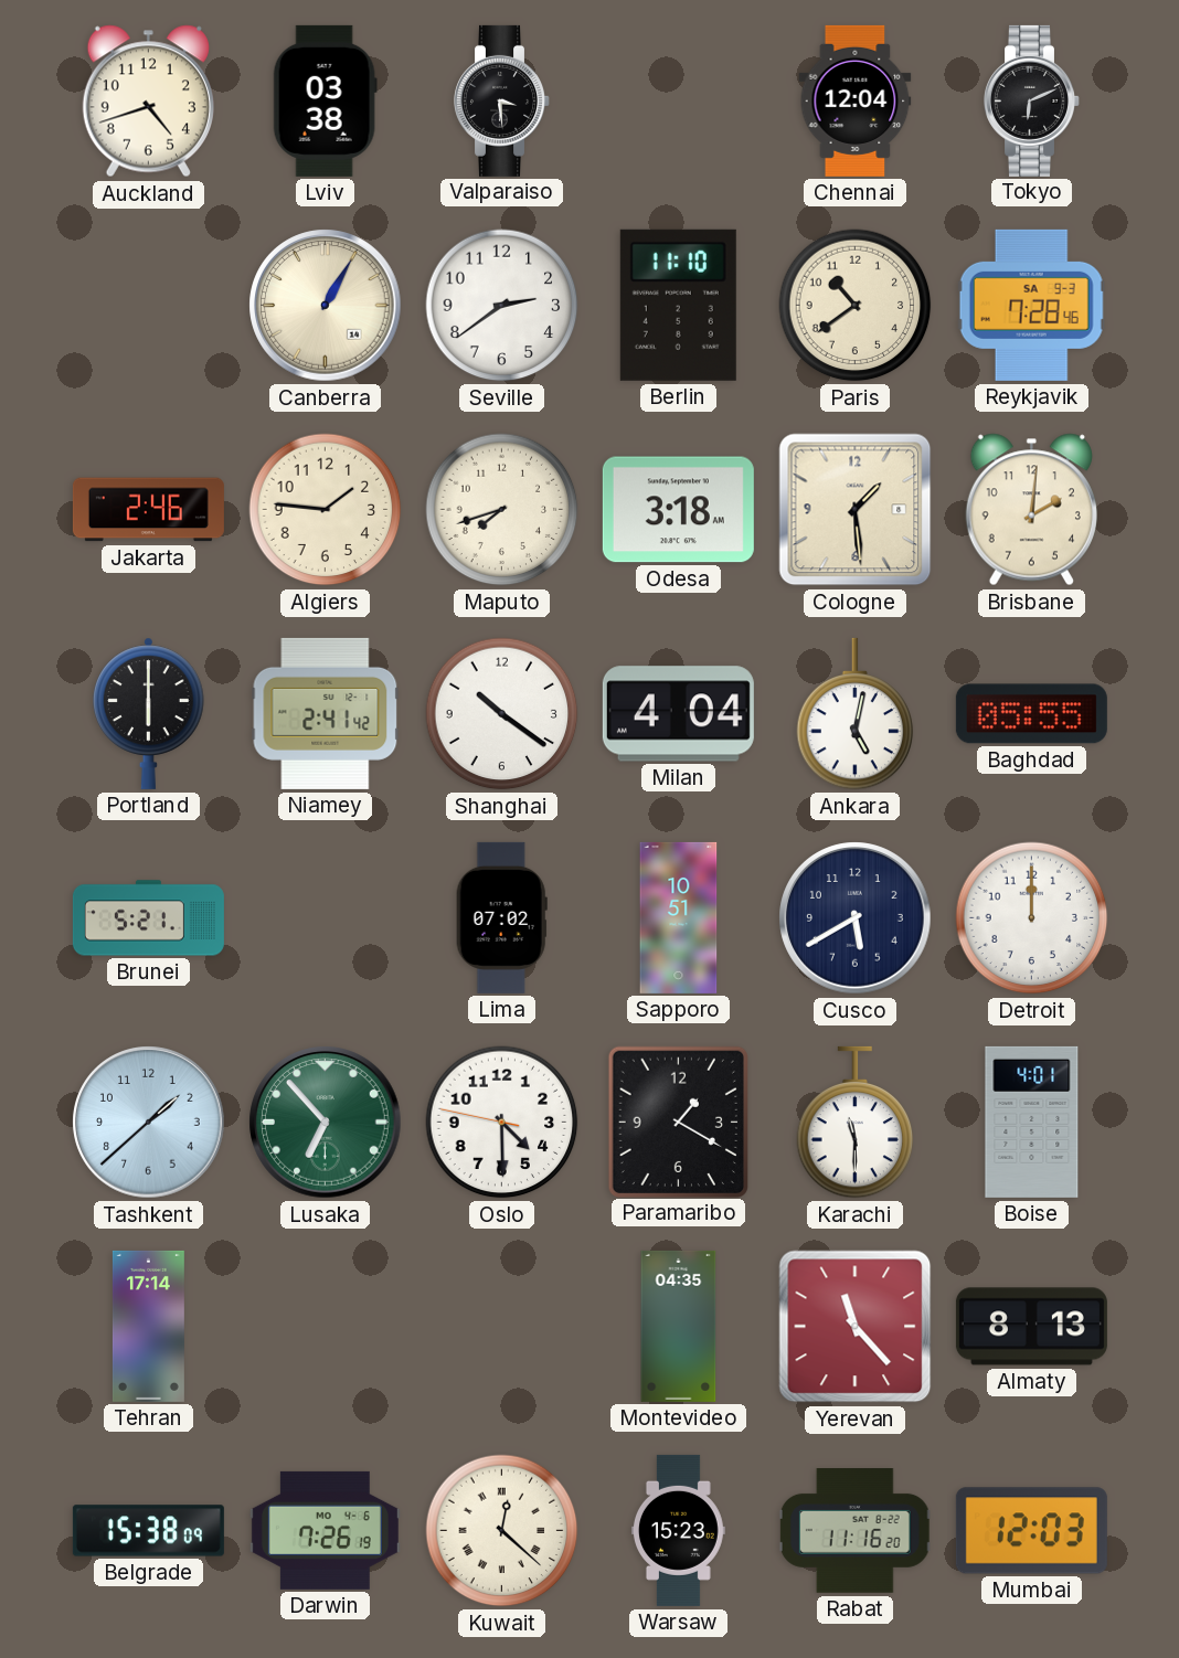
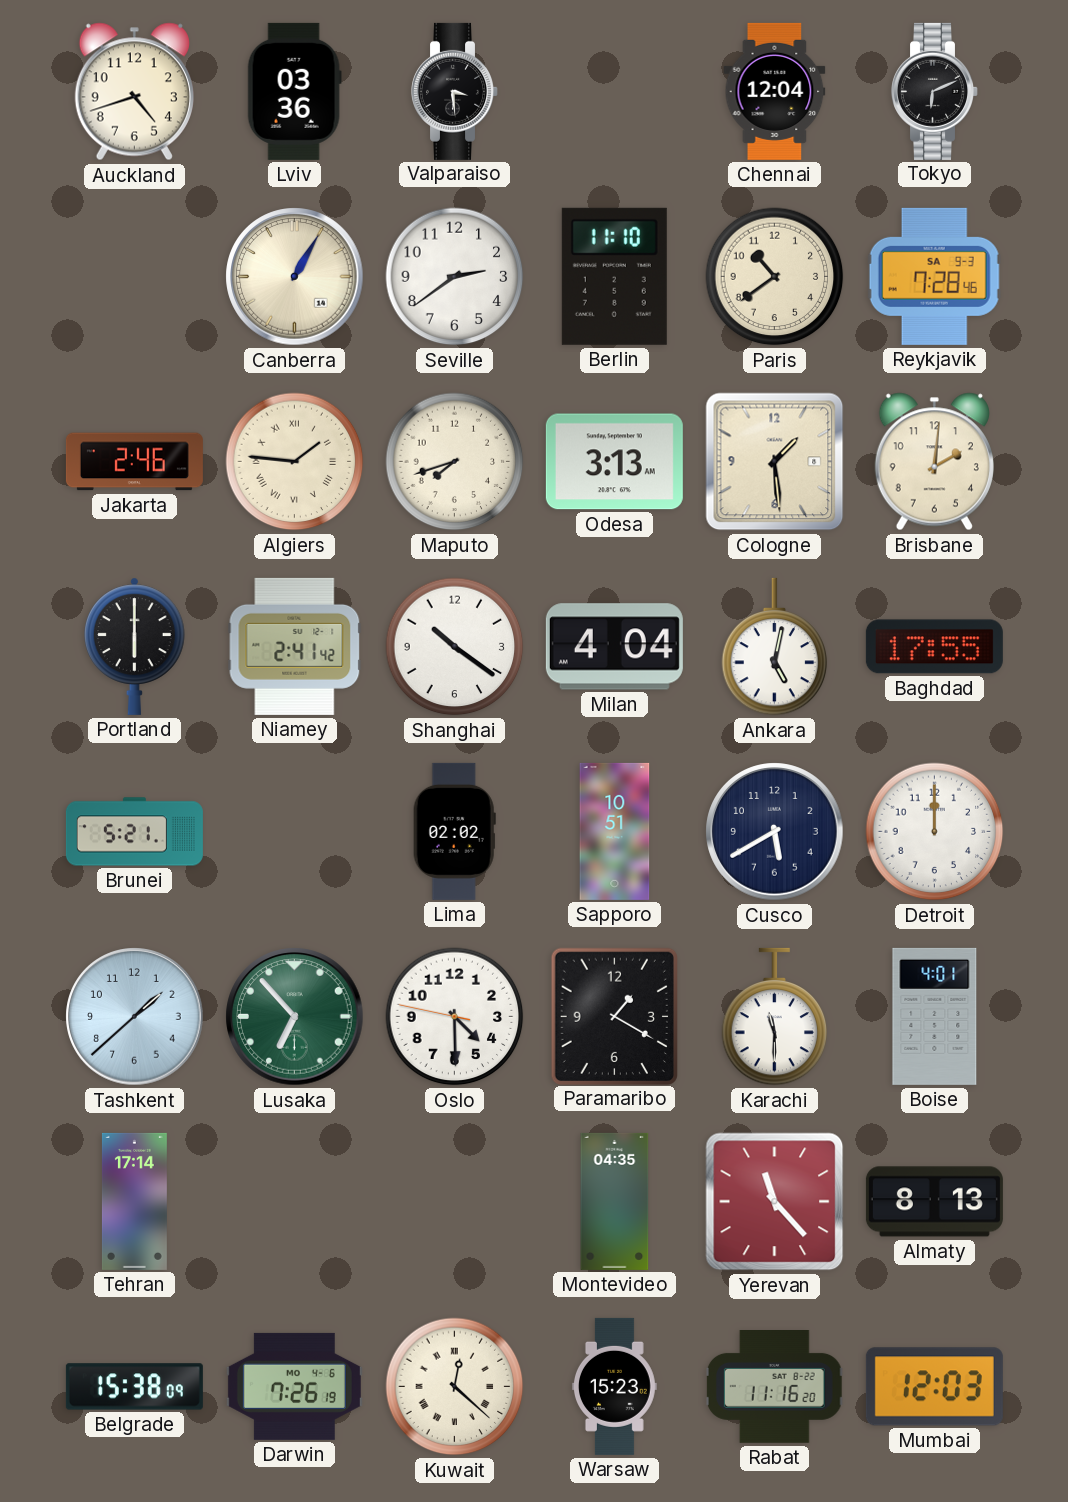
Lviv: 03:38 -> 03:36 (294, 91)
Algiers numerals: Arabic -> Roman (295, 462)
Odesa: 3:18 -> 3:13 (614, 462)
Baghdad: 05:55 -> 17:55 (934, 647)
Lima: 07:02 -> 02:02 (454, 831)
